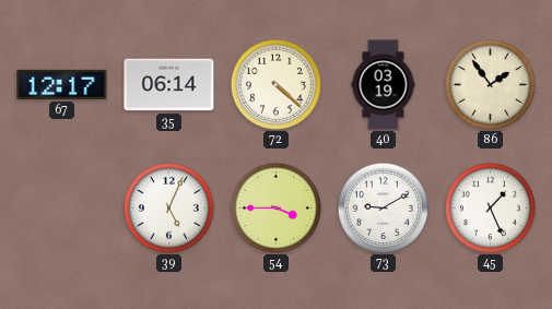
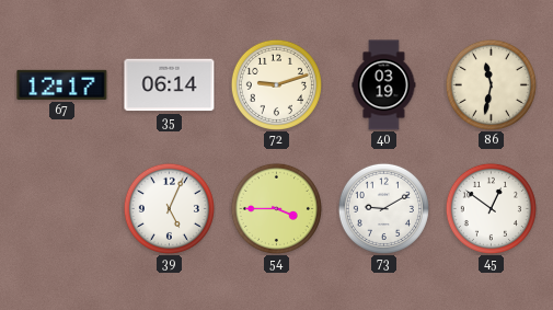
72: 4:22 -> 9:12 (276, 84)
86: 1:54 -> 11:32 (491, 84)
45: 1:26 -> 12:51 (491, 208)
